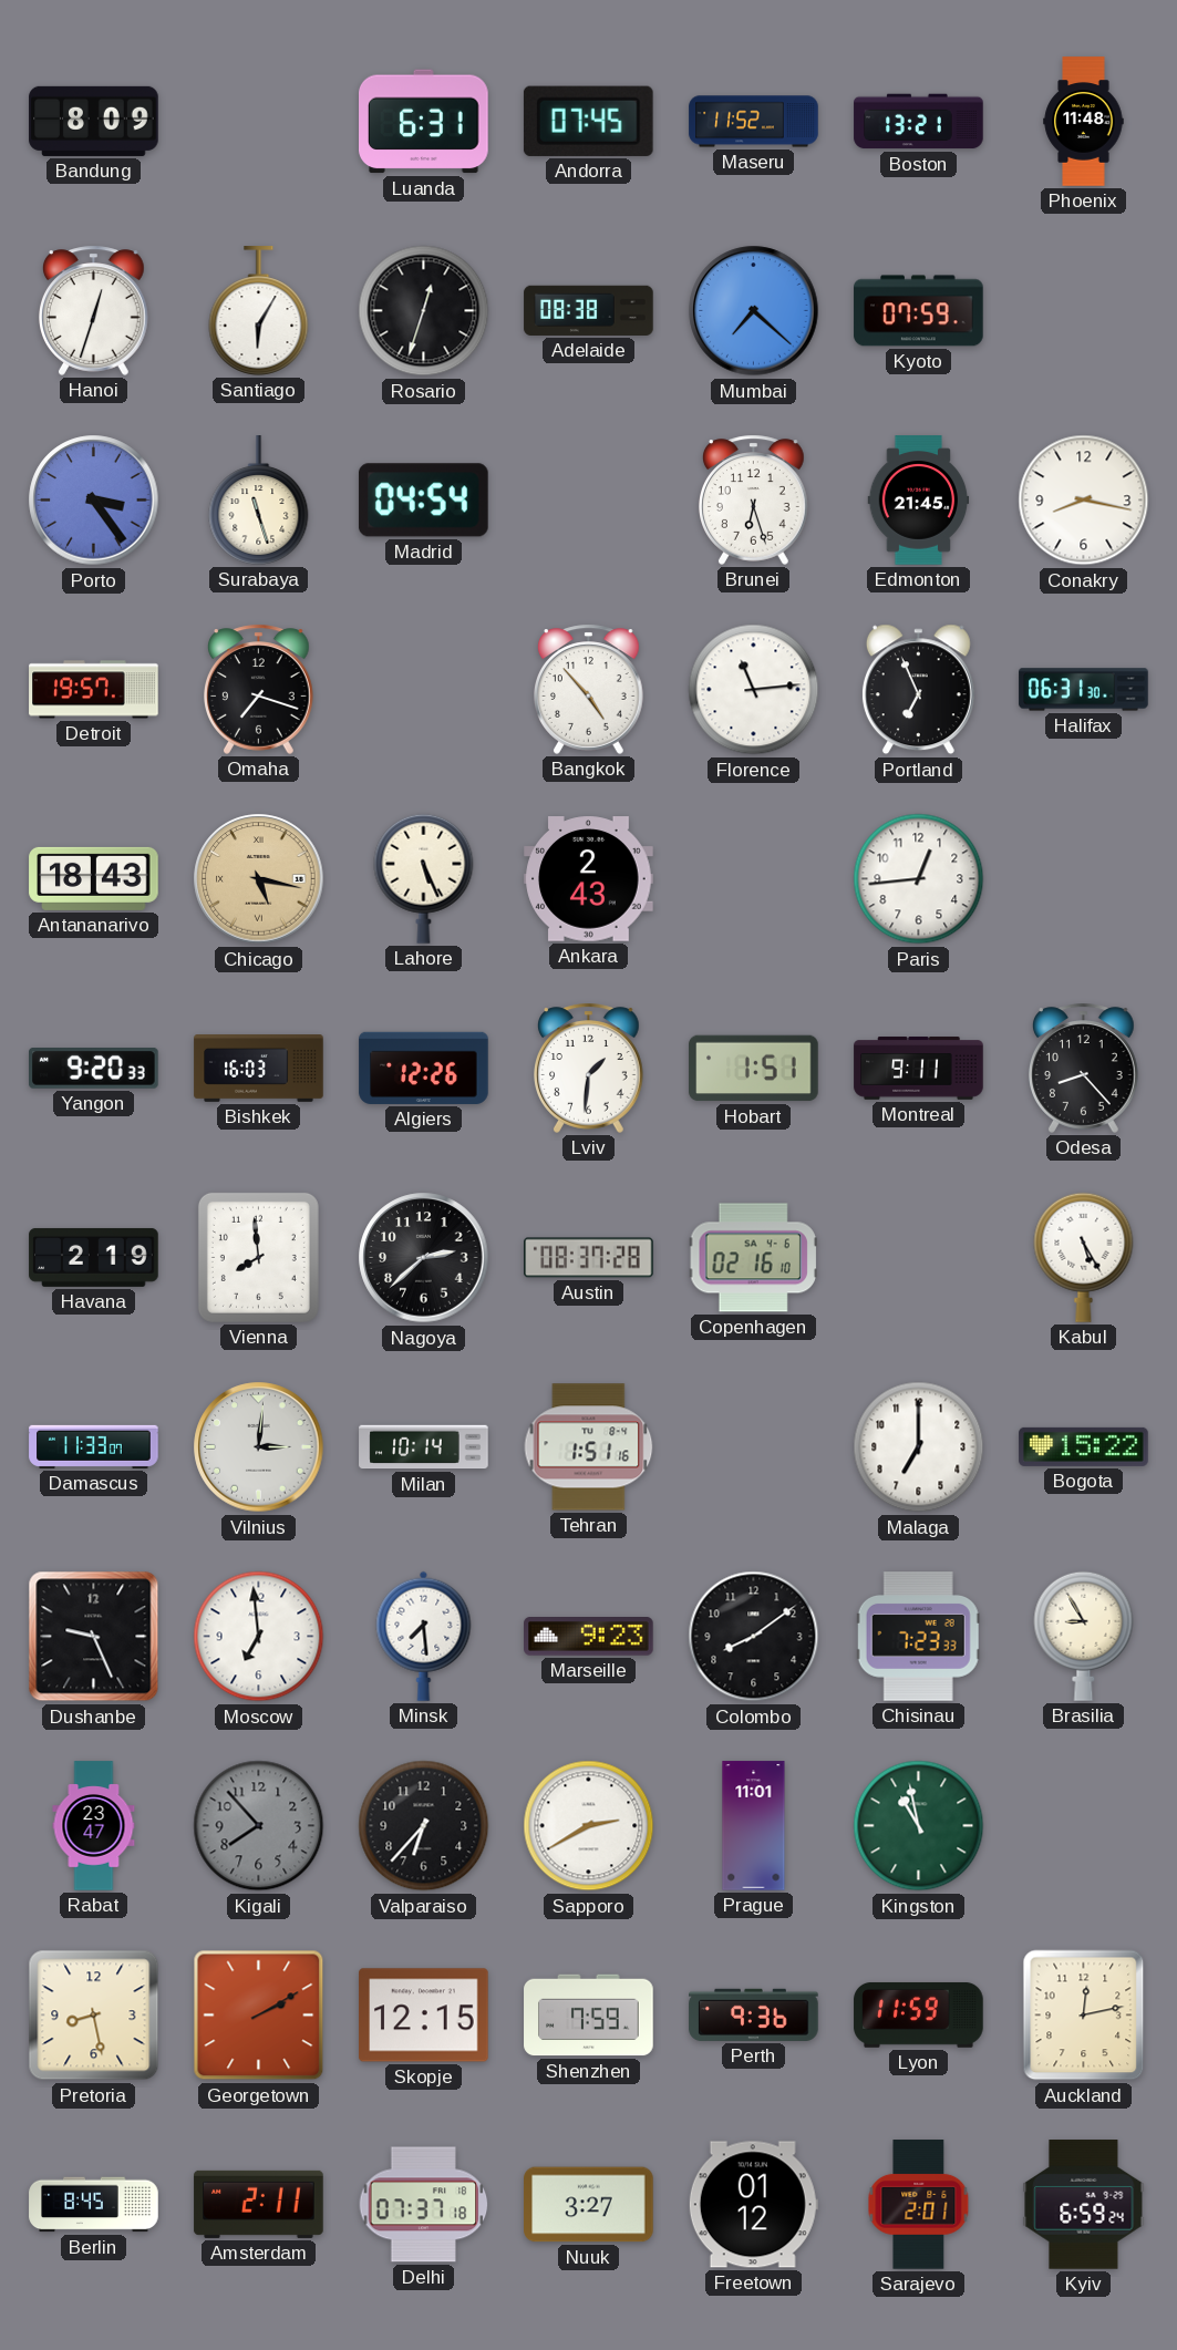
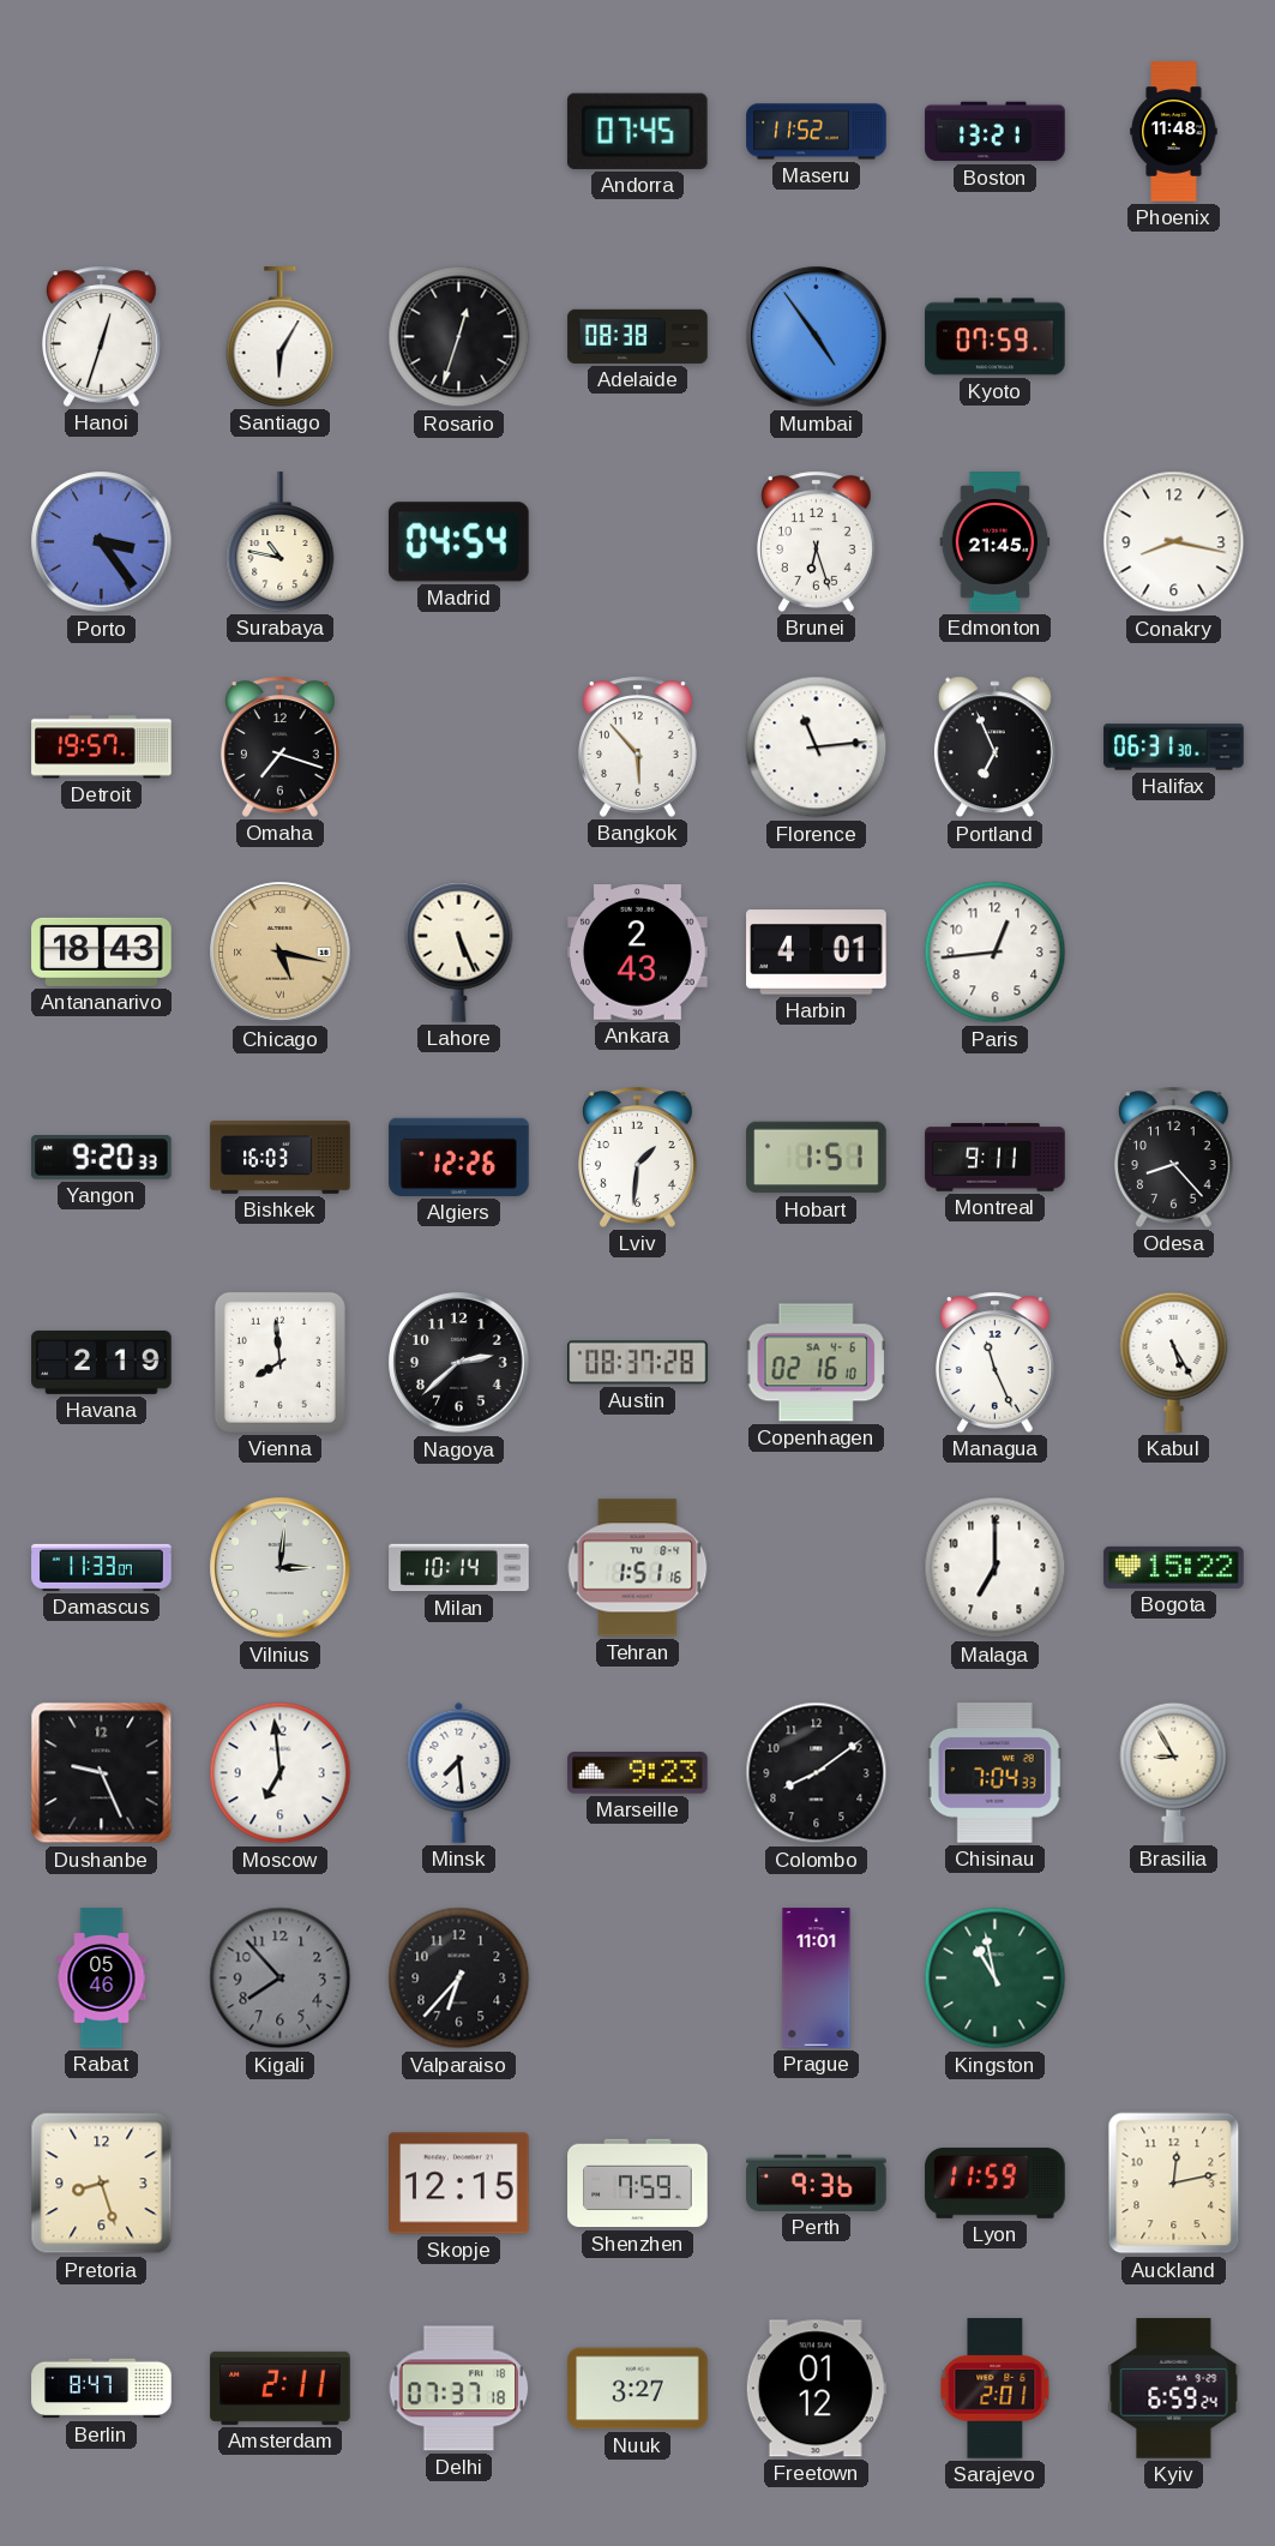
Bandung: 8:09 -> none (94, 121)
Luanda: 6:31 -> none (424, 122)
Mumbai: 7:22 -> 4:54 (817, 337)
Surabaya: 11:27 -> 10:47 (281, 542)
Bangkok: 4:53 -> 5:53 (638, 746)
Harbin: none -> 4:01 (817, 953)
Managua: none -> 11:26 (996, 1362)
Chisinau: 7:23 -> 7:04 (994, 1773)
Rabat: 23:47 -> 05:46 (102, 1978)
Sapporo: 2:40 -> none (589, 1826)
Pretoria: 8:28 -> 8:27 (102, 2184)
Georgetown: 2:10 -> none (259, 2016)
Berlin: 8:45 -> 8:47 (102, 2389)
